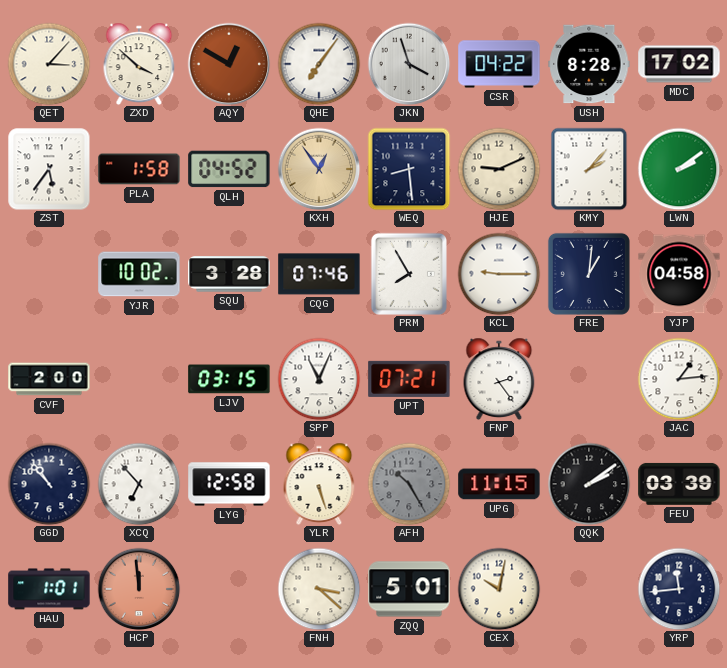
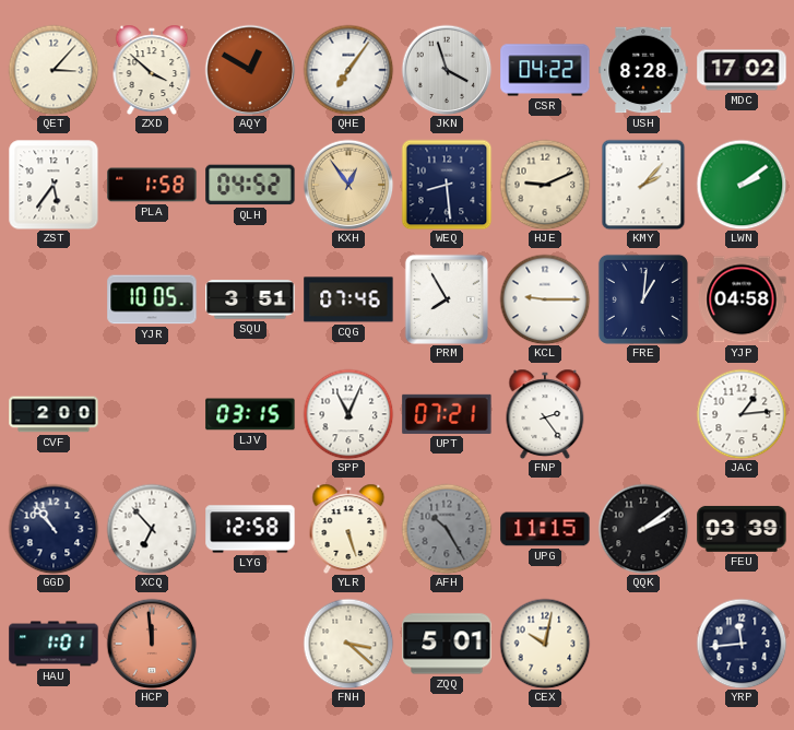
YJR: 10:02 -> 10:05 (152, 299)
SQU: 3:28 -> 3:51 (250, 299)
